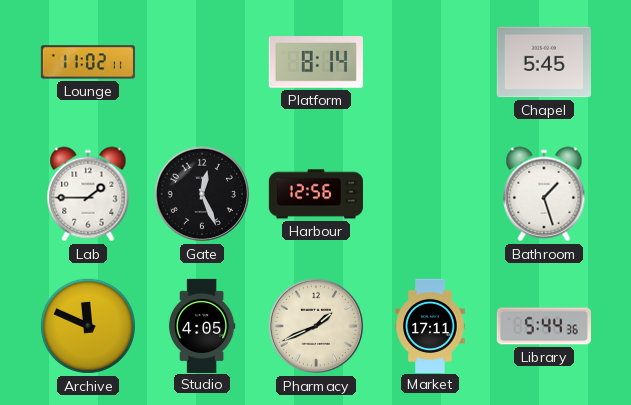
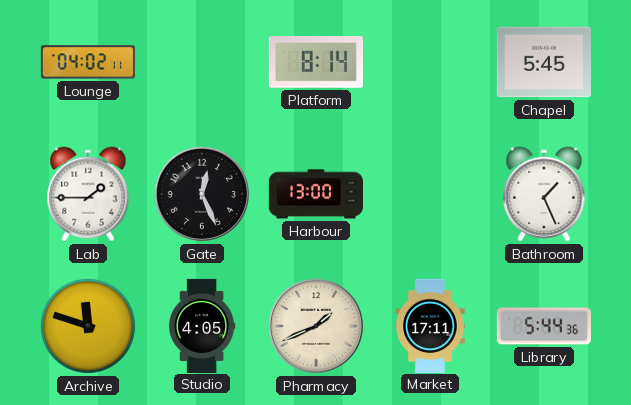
Lounge: 11:02 -> 04:02 (88, 62)
Harbour: 12:56 -> 13:00 (316, 194)
Bathroom: 1:27 -> 1:26 (544, 194)
Archive: 11:49 -> 11:48 (88, 326)
